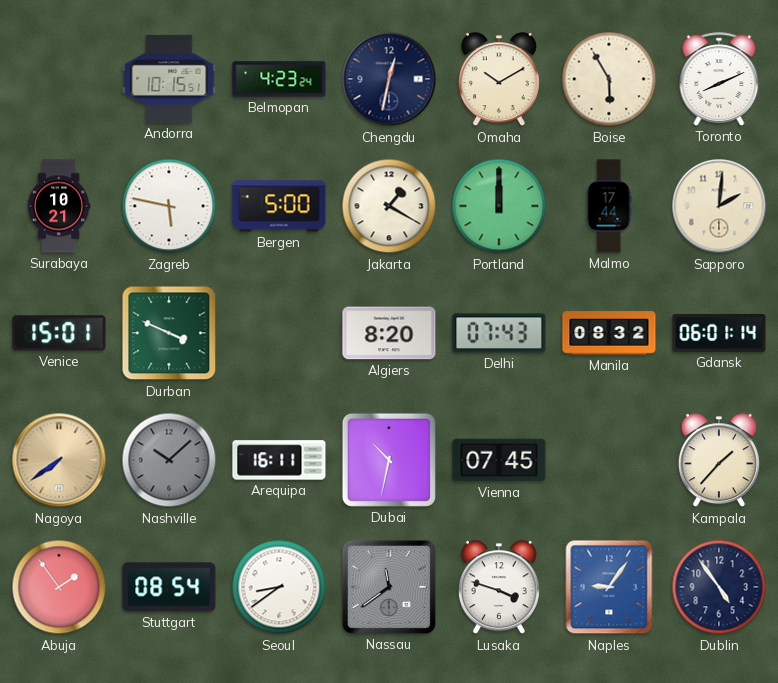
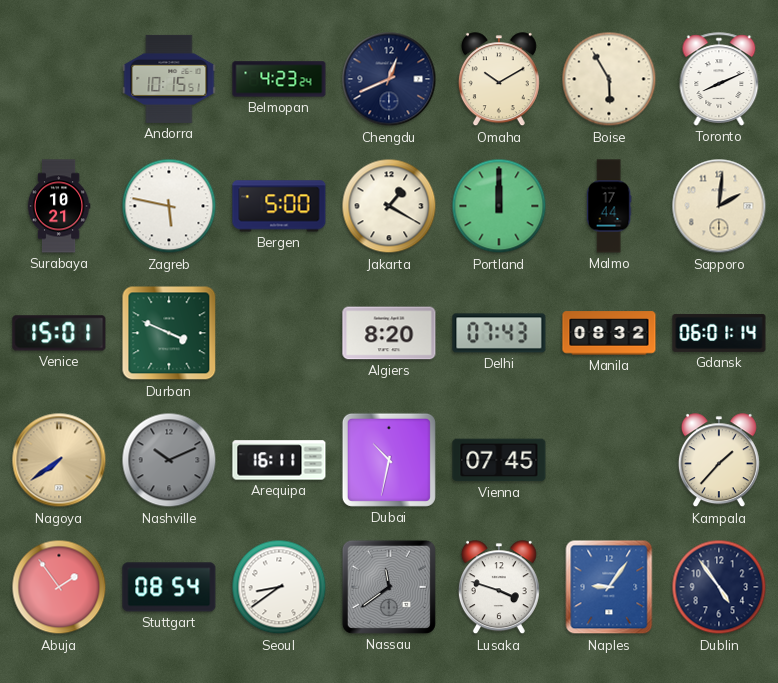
Chengdu: 12:32 -> 12:41 (389, 79)
Nashville: 10:08 -> 10:11 (169, 460)
